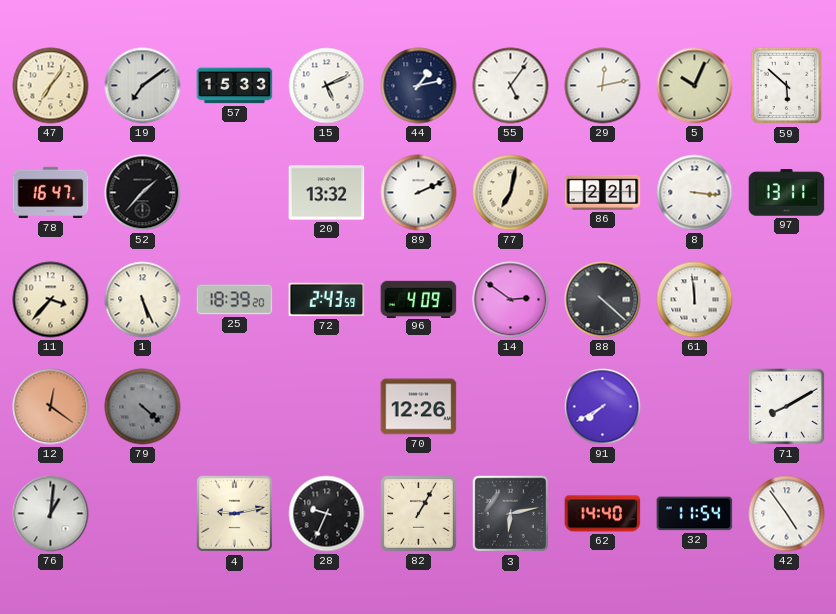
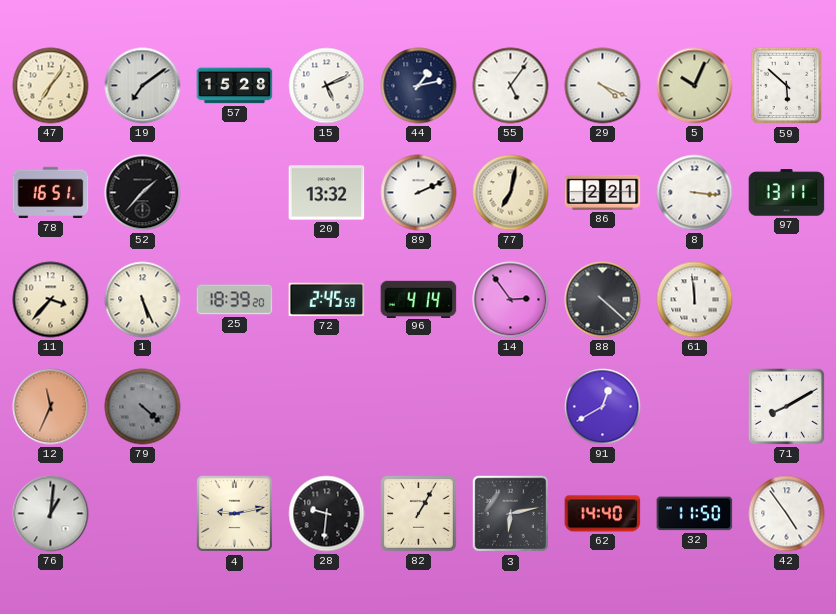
57: 15:33 -> 15:28 (235, 86)
29: 12:13 -> 4:19 (603, 86)
78: 16:47 -> 16:51 (51, 193)
72: 2:43 -> 2:45 (327, 300)
96: 4:09 -> 4:14 (419, 299)
14: 2:51 -> 2:54 (511, 300)
12: 12:21 -> 11:34 (51, 407)
70: 12:26 -> none (419, 407)
91: 7:40 -> 12:40 (603, 407)
28: 9:34 -> 9:31 (327, 514)
32: 11:54 -> 11:50 (695, 514)
